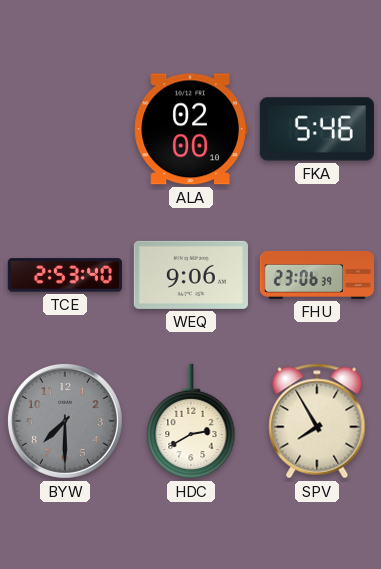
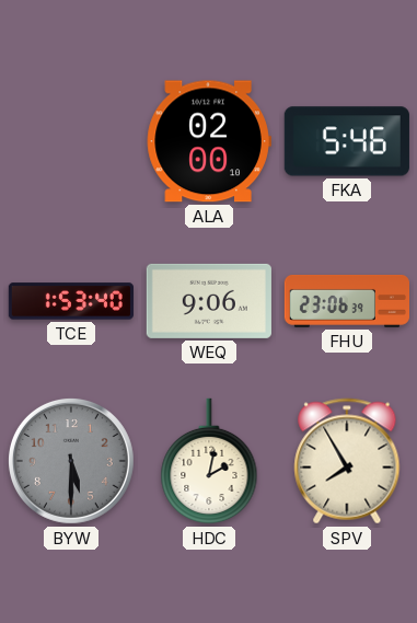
TCE: 2:53 -> 1:53 (71, 301)
BYW: 7:30 -> 5:30 (71, 461)
HDC: 2:40 -> 2:02 (209, 461)
